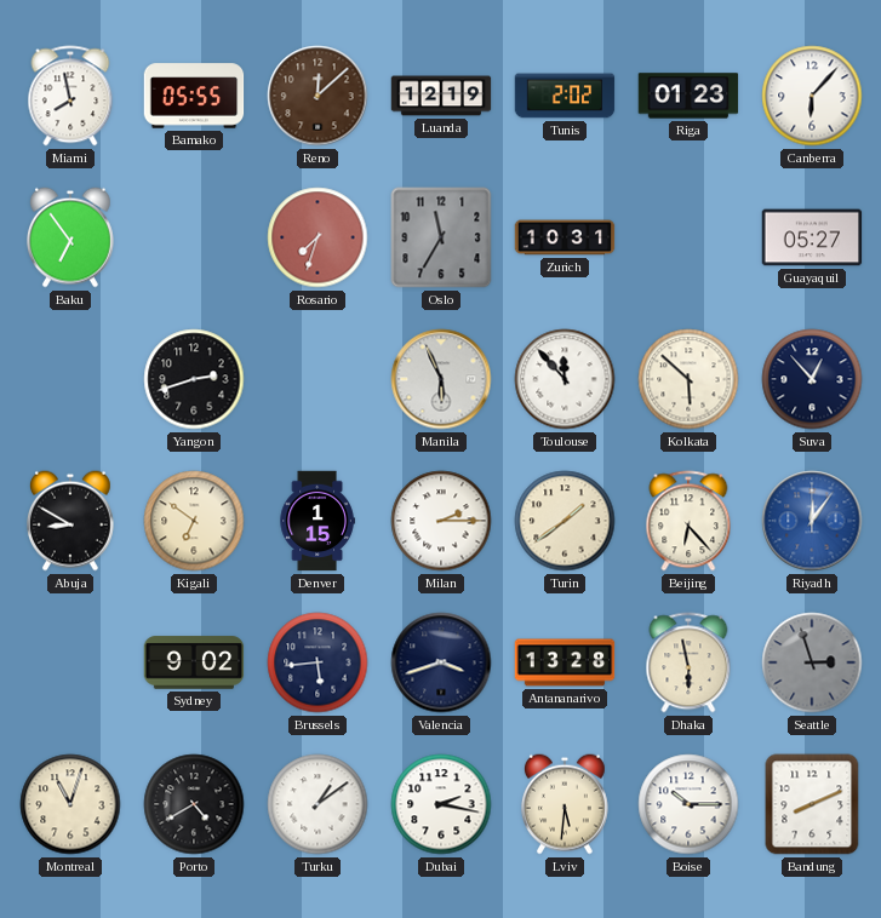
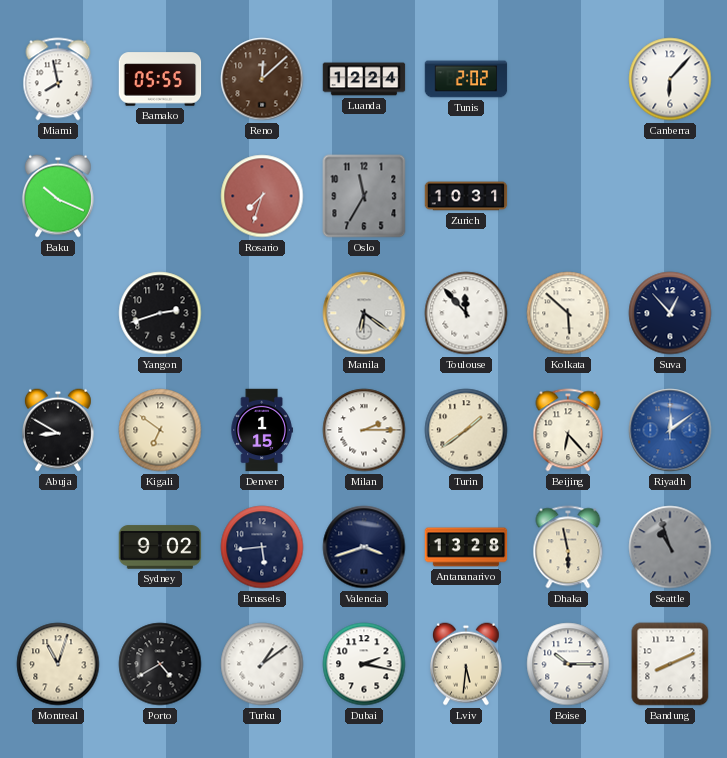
Luanda: 12:19 -> 12:24 (364, 79)
Riga: 01:23 -> none (688, 96)
Baku: 6:54 -> 10:19 (58, 196)
Guayaquil: 05:27 -> none (812, 237)
Manila: 5:56 -> 6:21 (364, 313)
Riyadh: 12:06 -> 12:09 (670, 430)
Seattle: 2:57 -> 10:57 (670, 547)
